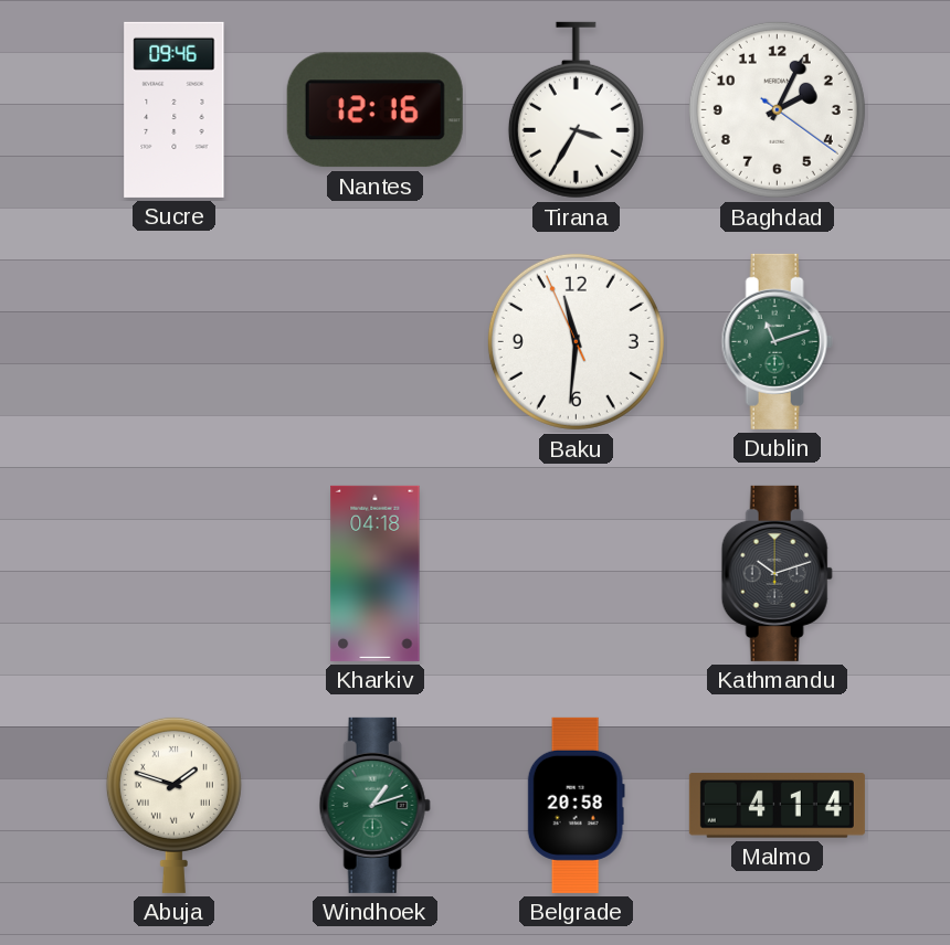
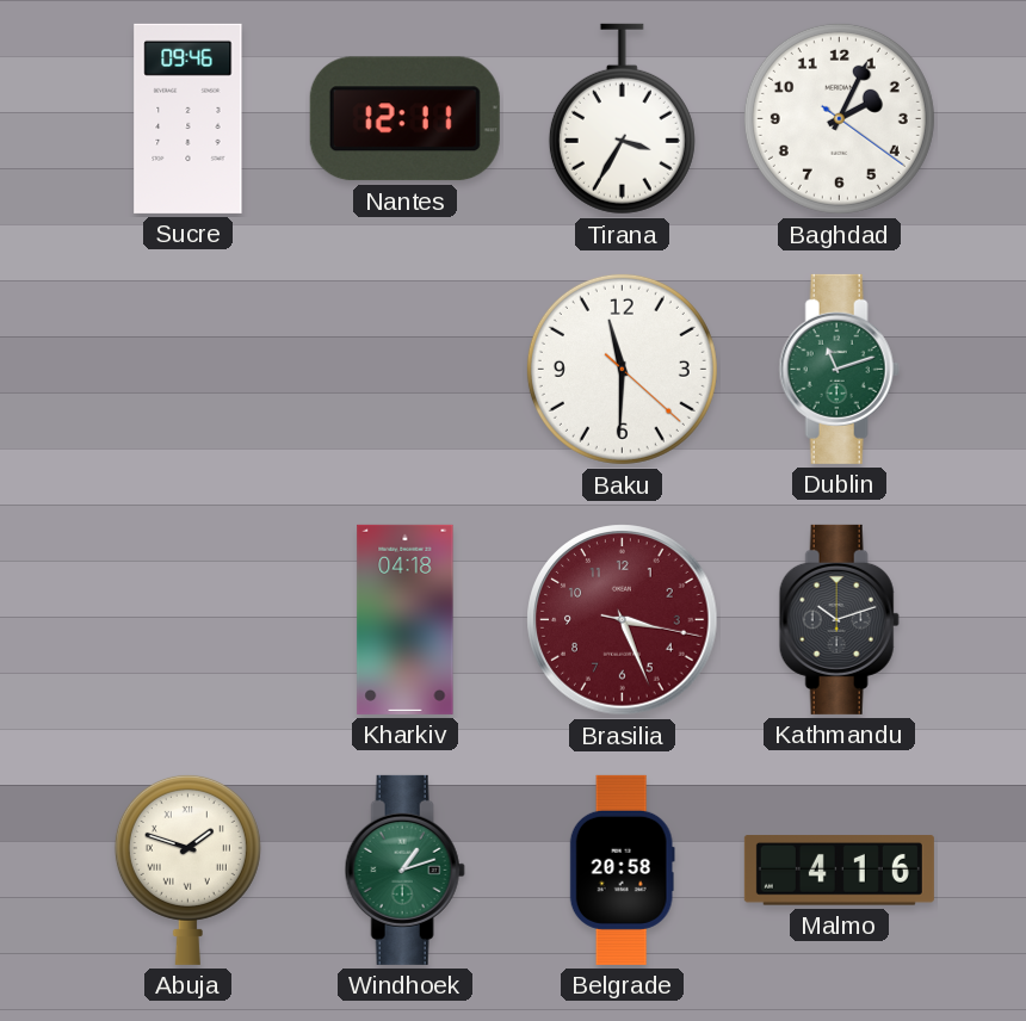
Nantes: 12:16 -> 12:11 (404, 119)
Baku: 11:30:56 -> 11:30:22 (622, 369)
Brasilia: none -> 3:26 (623, 620)
Malmo: 4:14 -> 4:16 (839, 871)
